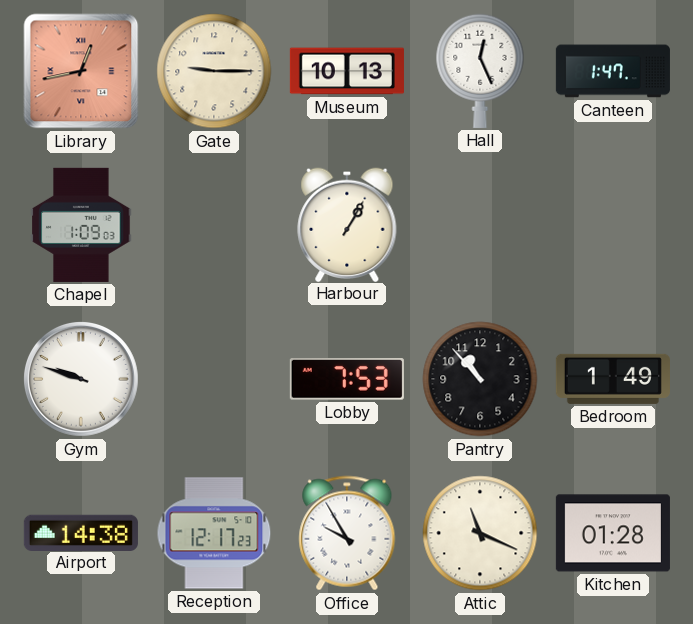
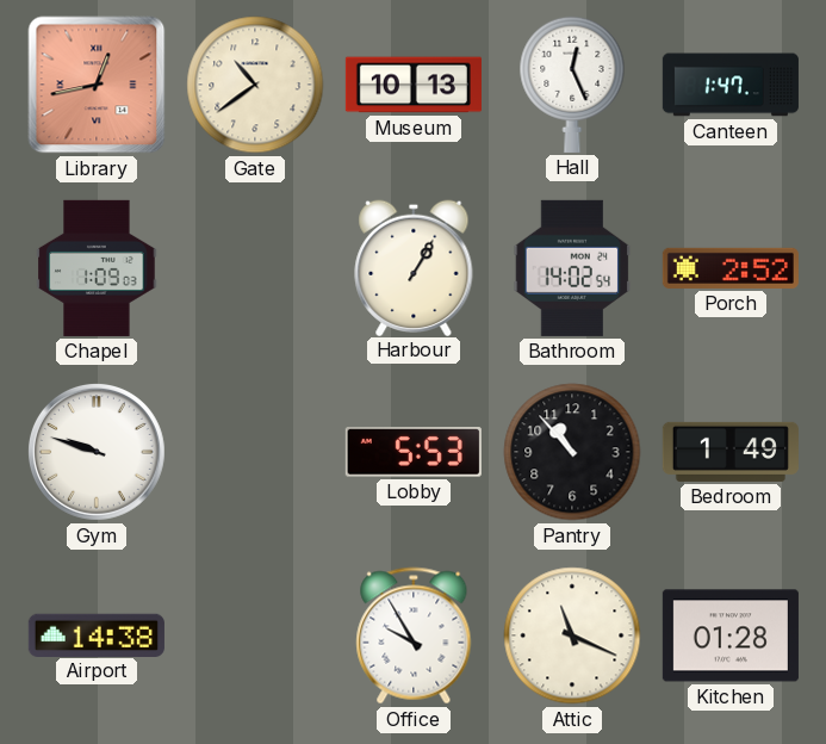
Gate: 9:15 -> 10:39 (255, 85)
Bathroom: none -> 14:02 (572, 268)
Porch: none -> 2:52 (731, 268)
Lobby: 7:53 -> 5:53 (414, 453)
Reception: 12:17 -> none (214, 533)
